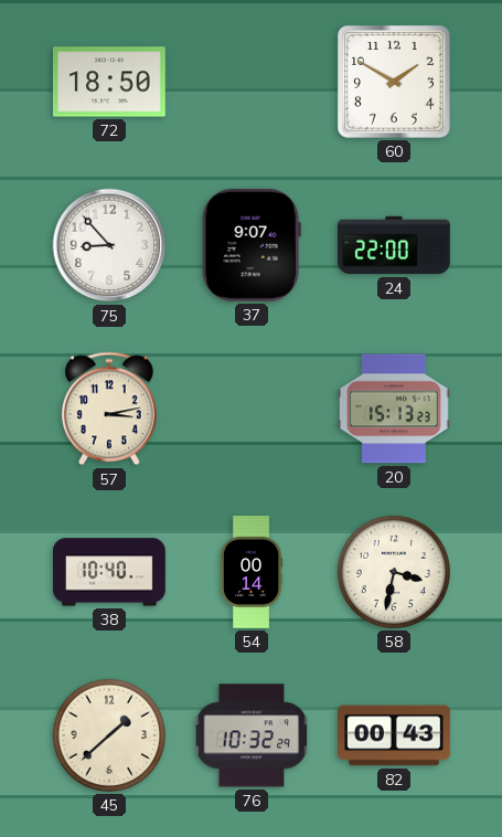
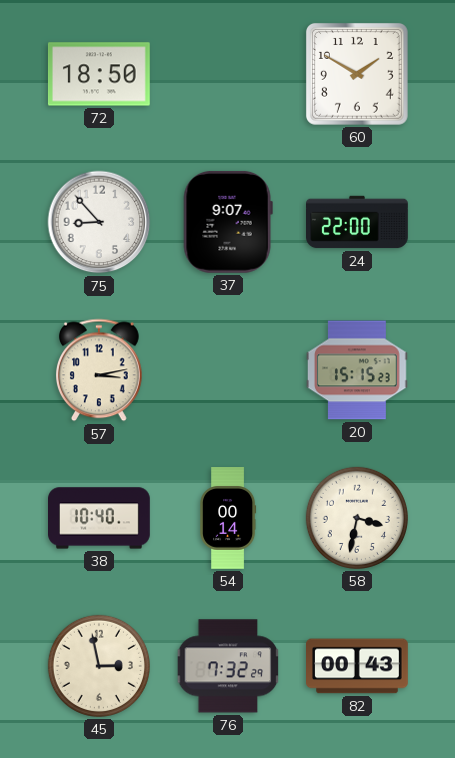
20: 15:13 -> 15:15 (358, 370)
45: 1:38 -> 2:58 (99, 666)
76: 10:32 -> 7:32 (228, 666)
